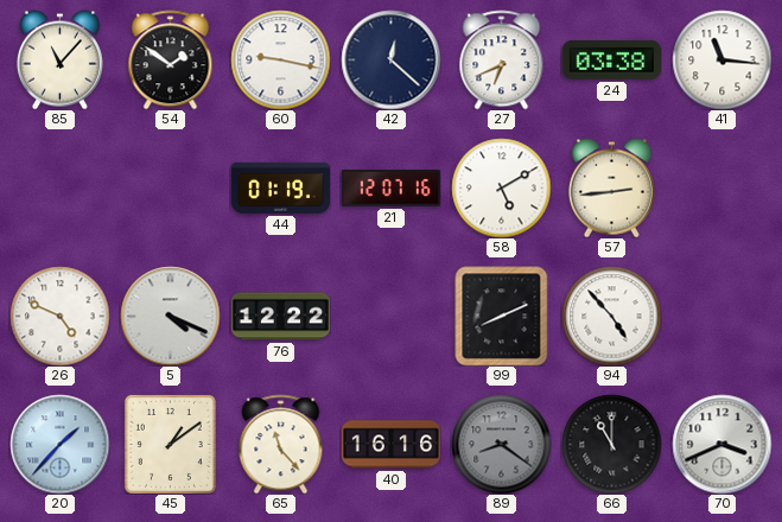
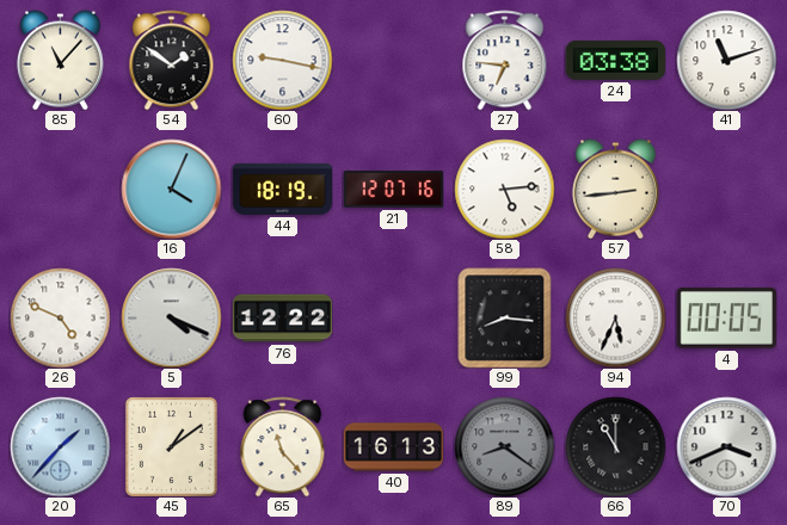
42: 12:22 -> none (390, 59)
27: 6:41 -> 6:46 (505, 60)
41: 11:16 -> 11:12 (726, 60)
16: none -> 4:04 (171, 189)
44: 01:19 -> 18:19 (282, 189)
58: 5:10 -> 5:14 (504, 189)
99: 8:11 -> 8:16 (505, 317)
94: 4:53 -> 5:34 (615, 317)
4: none -> 00:05 (726, 319)
40: 16:16 -> 16:13 (393, 447)
